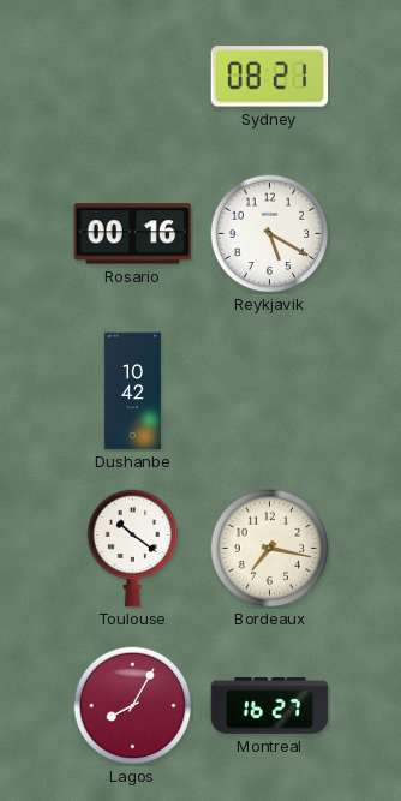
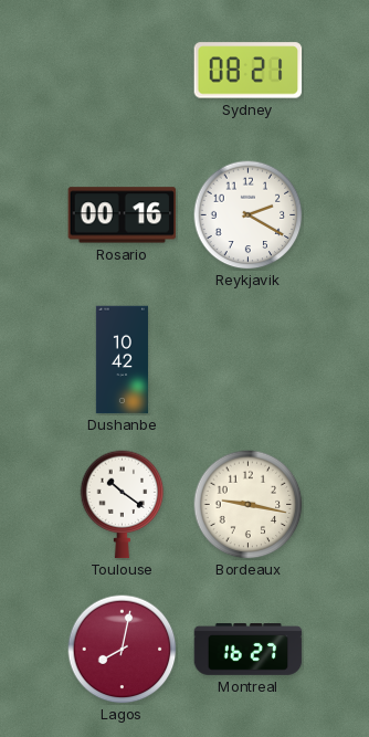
Reykjavik: 5:20 -> 2:20 (249, 215)
Bordeaux: 7:17 -> 9:17 (249, 505)
Lagos: 8:05 -> 8:02 (123, 650)
